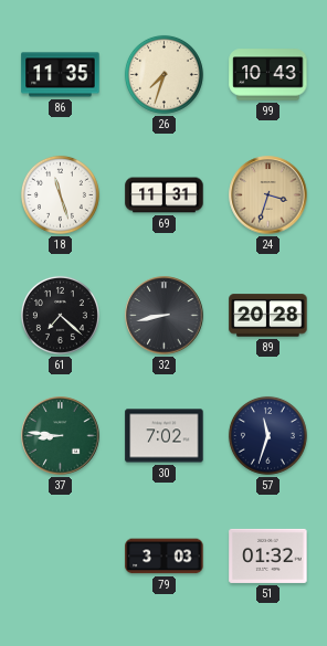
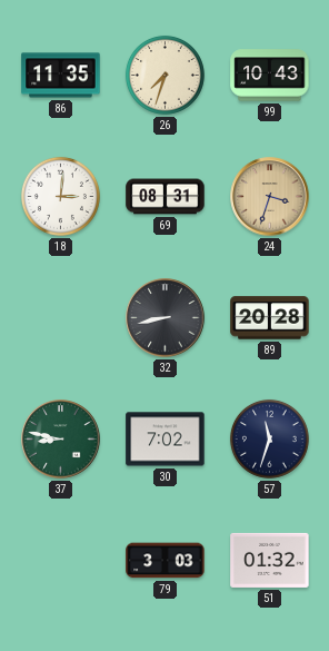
18: 11:27 -> 3:01 (60, 196)
69: 11:31 -> 08:31 (166, 197)
61: 7:22 -> none (60, 315)
37: 8:46 -> 8:47 (61, 440)
